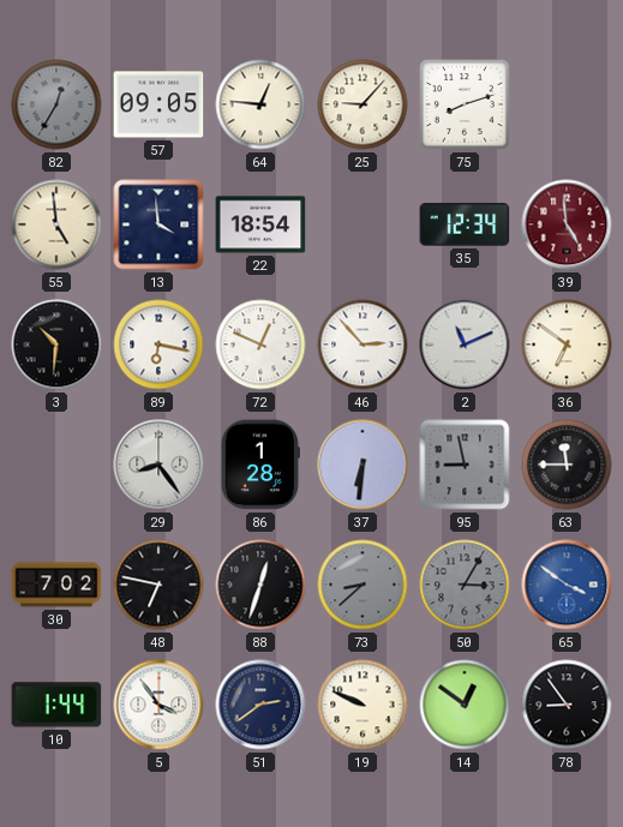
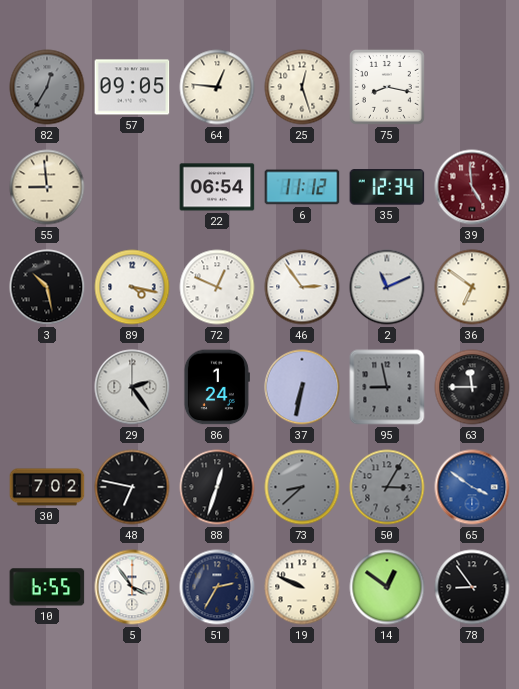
25: 9:07 -> 12:27 (302, 87)
75: 8:12 -> 8:17 (387, 87)
55: 4:59 -> 8:59 (47, 187)
13: 3:59 -> none (158, 224)
22: 18:54 -> 06:54 (217, 187)
6: none -> 11:12 (302, 187)
3: 10:31 -> 10:28 (47, 287)
89: 6:17 -> 4:17 (132, 287)
46: 2:53 -> 2:54 (302, 287)
29: 8:24 -> 2:24 (132, 387)
86: 1:28 -> 1:24 (217, 387)
37: 6:31 -> 6:32 (302, 387)
10: 1:44 -> 6:55 (47, 587)
51: 2:39 -> 2:35 (217, 587)
